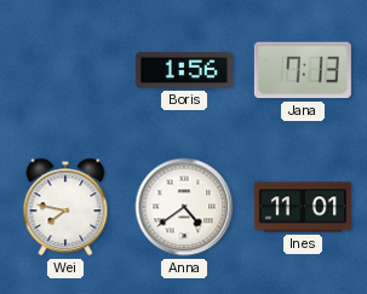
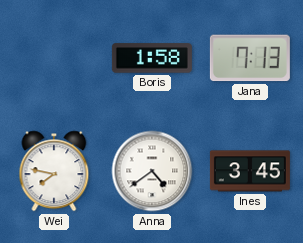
Boris: 1:56 -> 1:58 (152, 58)
Ines: 11:01 -> 3:45 (250, 171)
